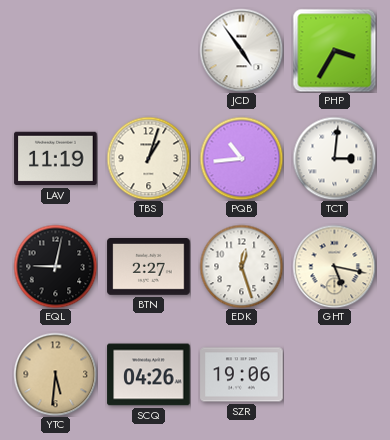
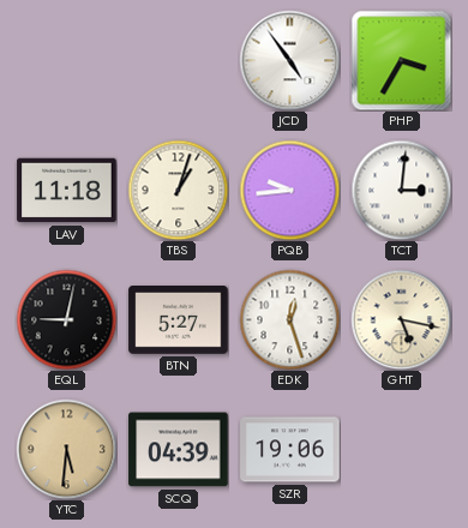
LAV: 11:19 -> 11:18 (67, 191)
PQB: 10:44 -> 9:44 (289, 190)
BTN: 2:27 -> 5:27 (179, 320)
SCQ: 04:26 -> 04:39 (179, 450)
